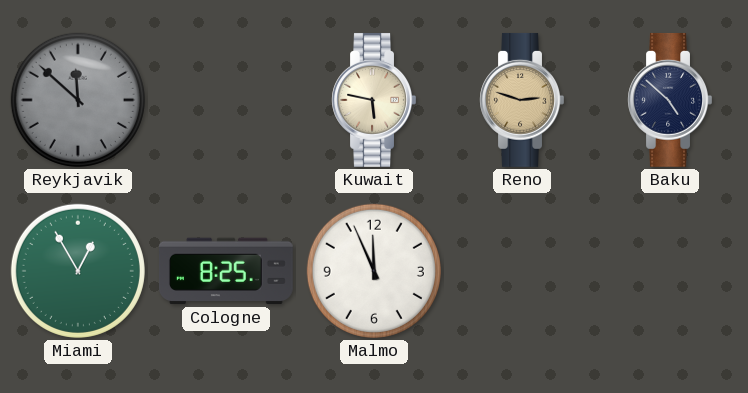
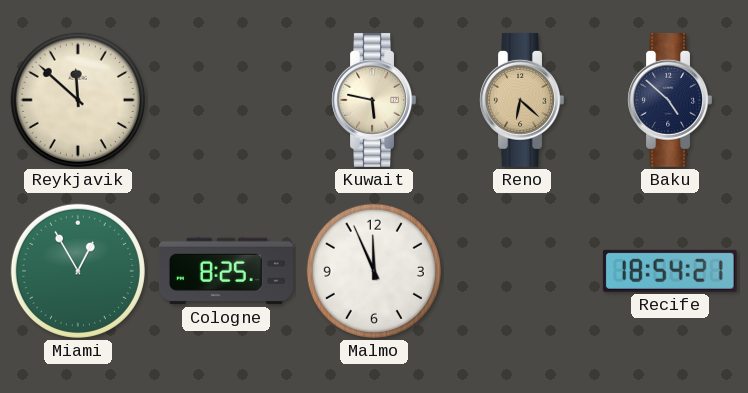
Reykjavik dial: grey -> cream (78, 100)
Reno: 2:48 -> 6:22 (522, 100)
Recife: none -> 18:54 (670, 271)
